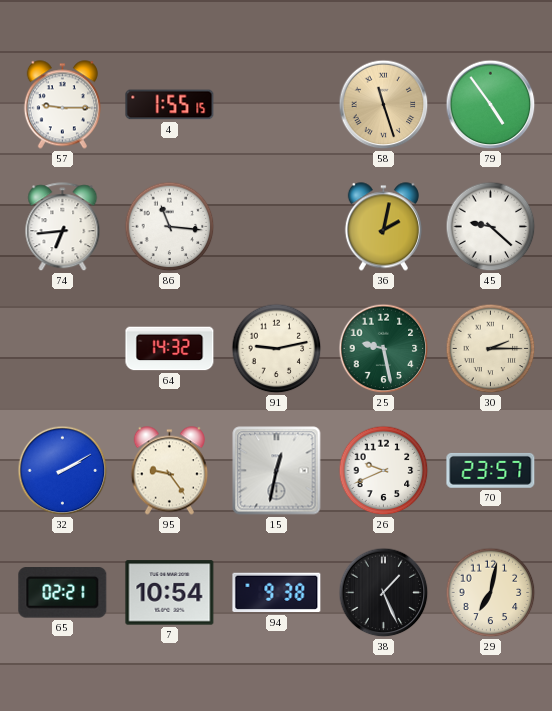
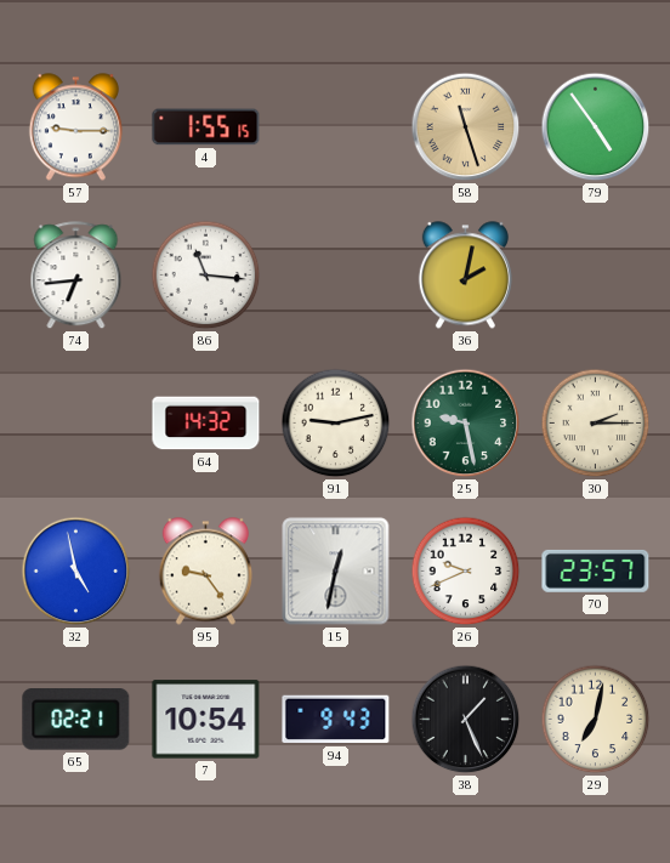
45: 9:22 -> none (491, 227)
32: 2:10 -> 4:58 (76, 572)
94: 9:38 -> 9:43 (336, 720)
